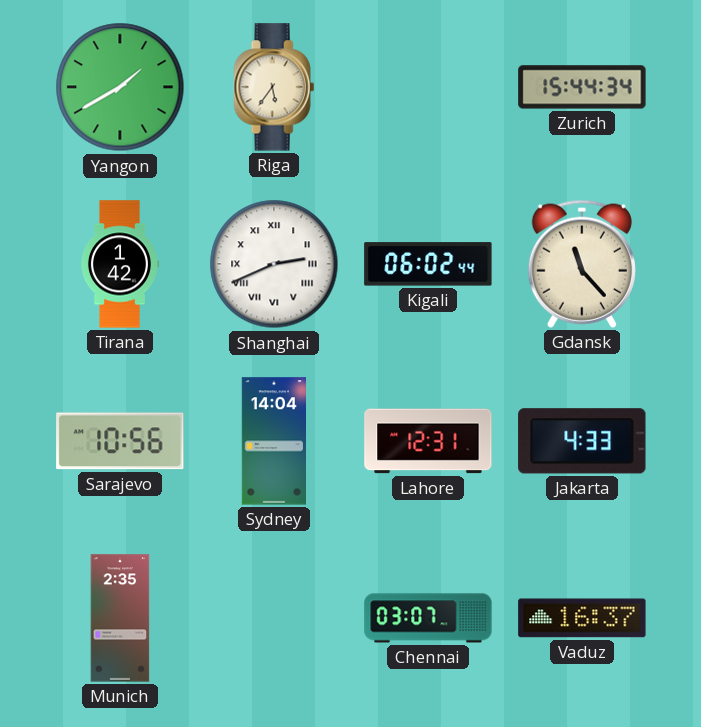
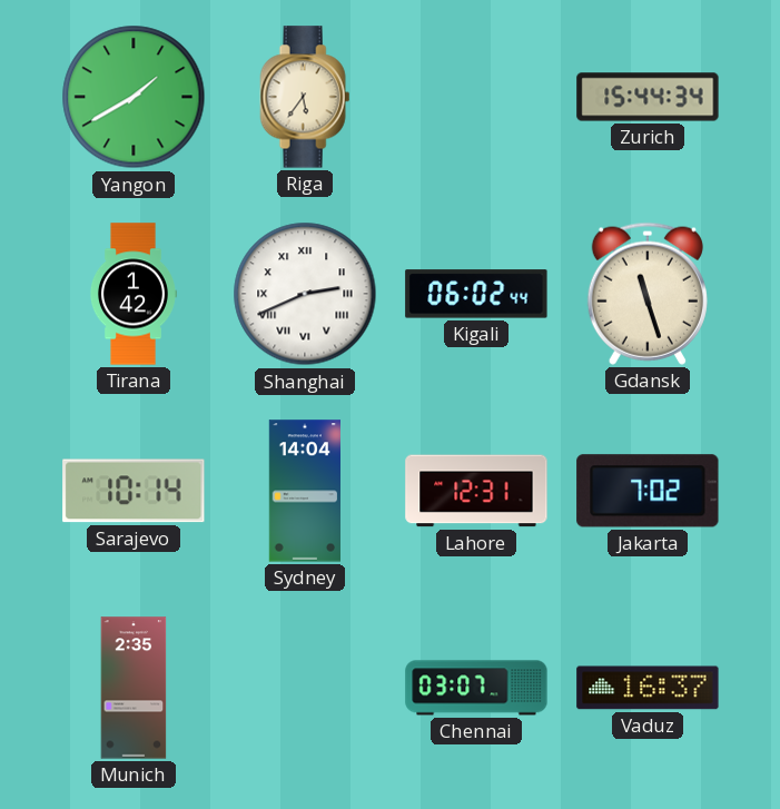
Gdansk: 11:23 -> 11:27 (648, 294)
Sarajevo: 10:56 -> 10:14 (134, 491)
Jakarta: 4:33 -> 7:02 (648, 491)
